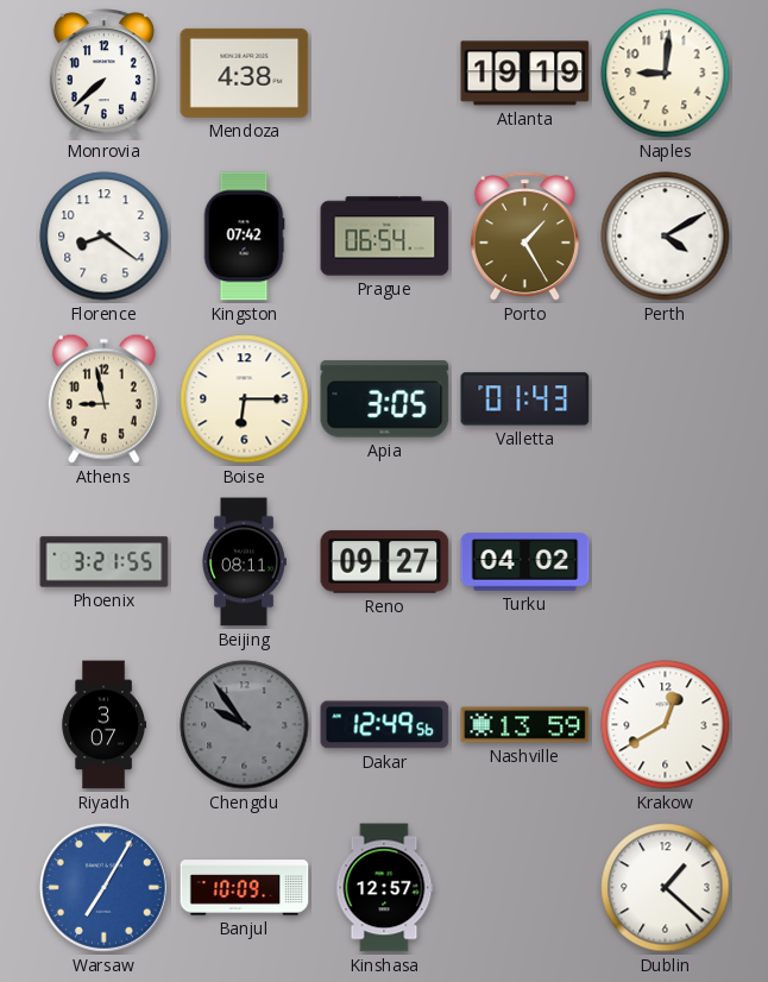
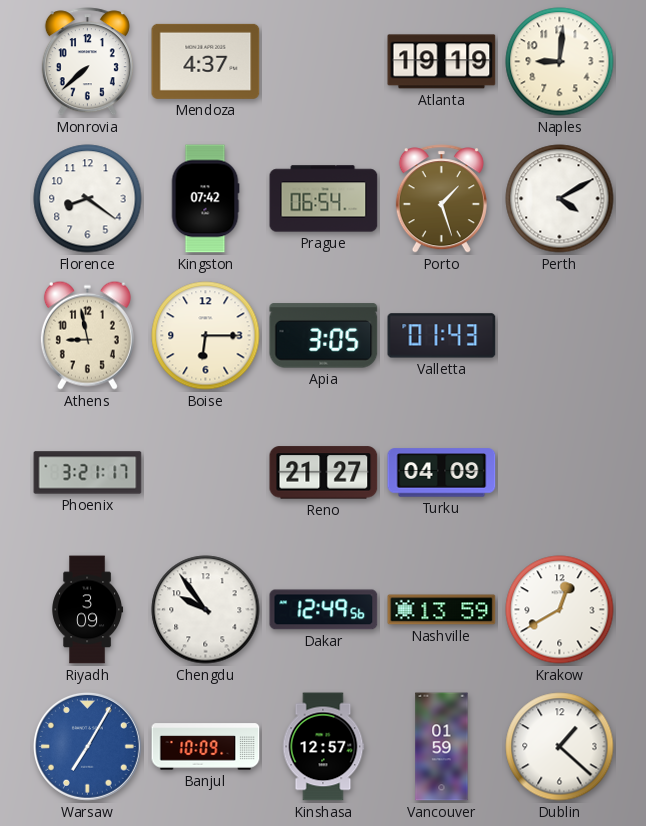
Mendoza: 4:38 -> 4:37 (206, 61)
Porto: 1:25 -> 1:27 (441, 199)
Phoenix: 3:21:55 -> 3:21:17 (88, 473)
Beijing: 08:11 -> none (244, 562)
Reno: 09:27 -> 21:27 (324, 473)
Turku: 04:02 -> 04:09 (442, 473)
Riyadh: 3:07 -> 3:09 (88, 610)
Chengdu dial: grey -> white (206, 610)
Vancouver: none -> 01:59 (442, 747)
